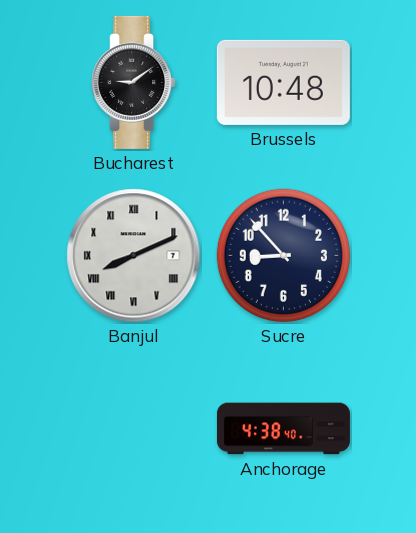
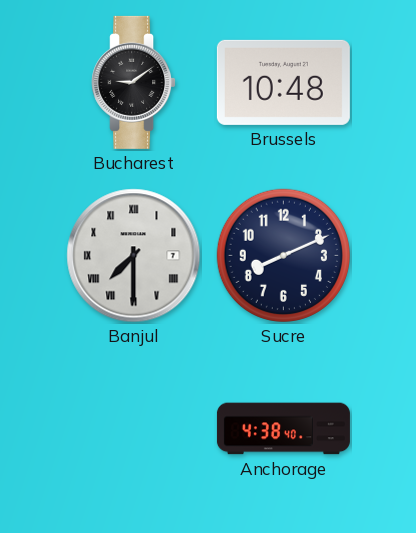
Banjul: 8:11 -> 7:30 (134, 256)
Sucre: 8:53 -> 8:11 (283, 255)
